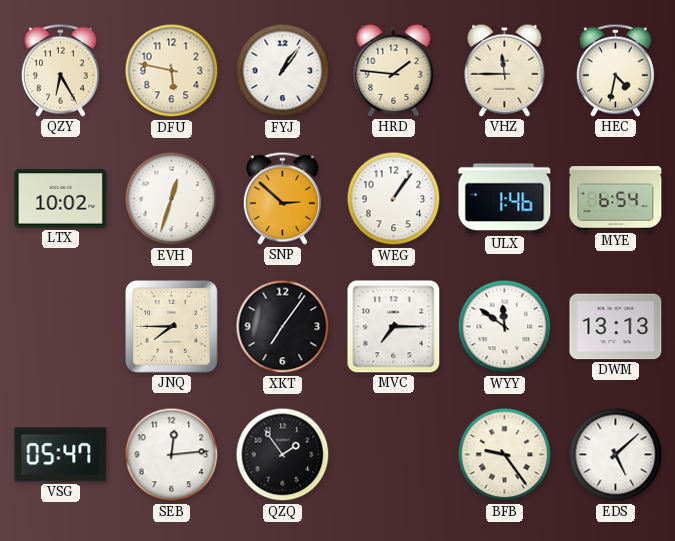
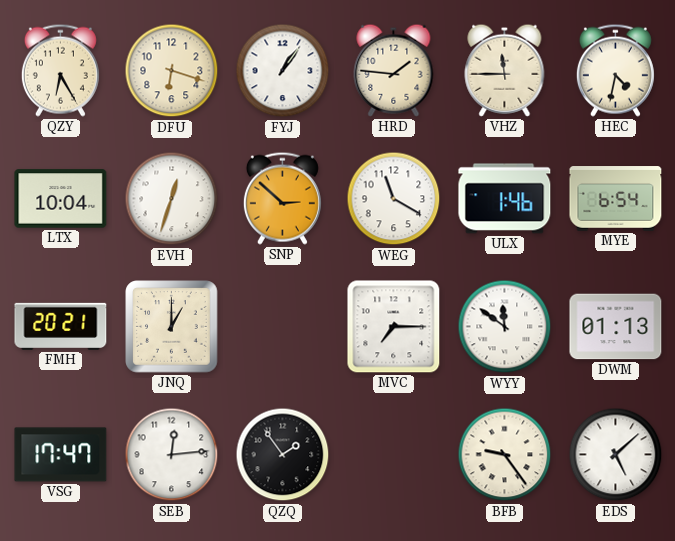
DFU: 5:47 -> 6:18 (172, 71)
LTX: 10:02 -> 10:04 (61, 199)
WEG: 1:06 -> 11:20 (394, 199)
FMH: none -> 20:21 (61, 326)
JNQ: 7:45 -> 1:00 (172, 327)
XKT: 7:06 -> none (283, 327)
DWM: 13:13 -> 01:13 (616, 327)
VSG: 05:47 -> 17:47 (61, 455)
